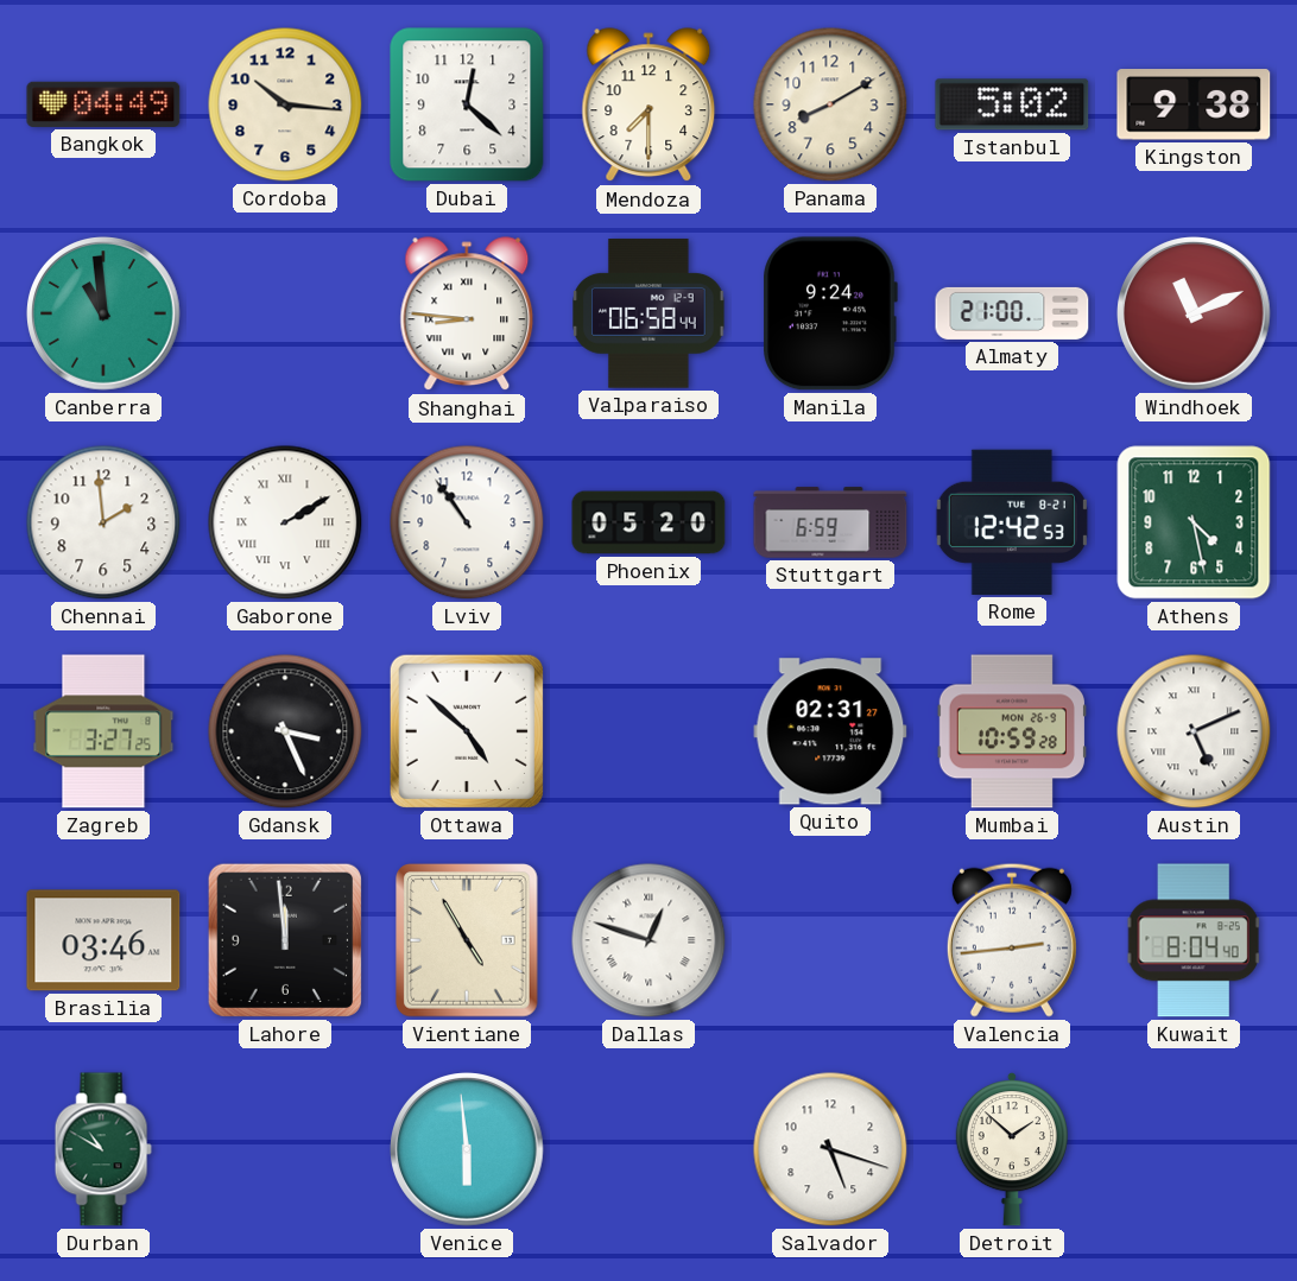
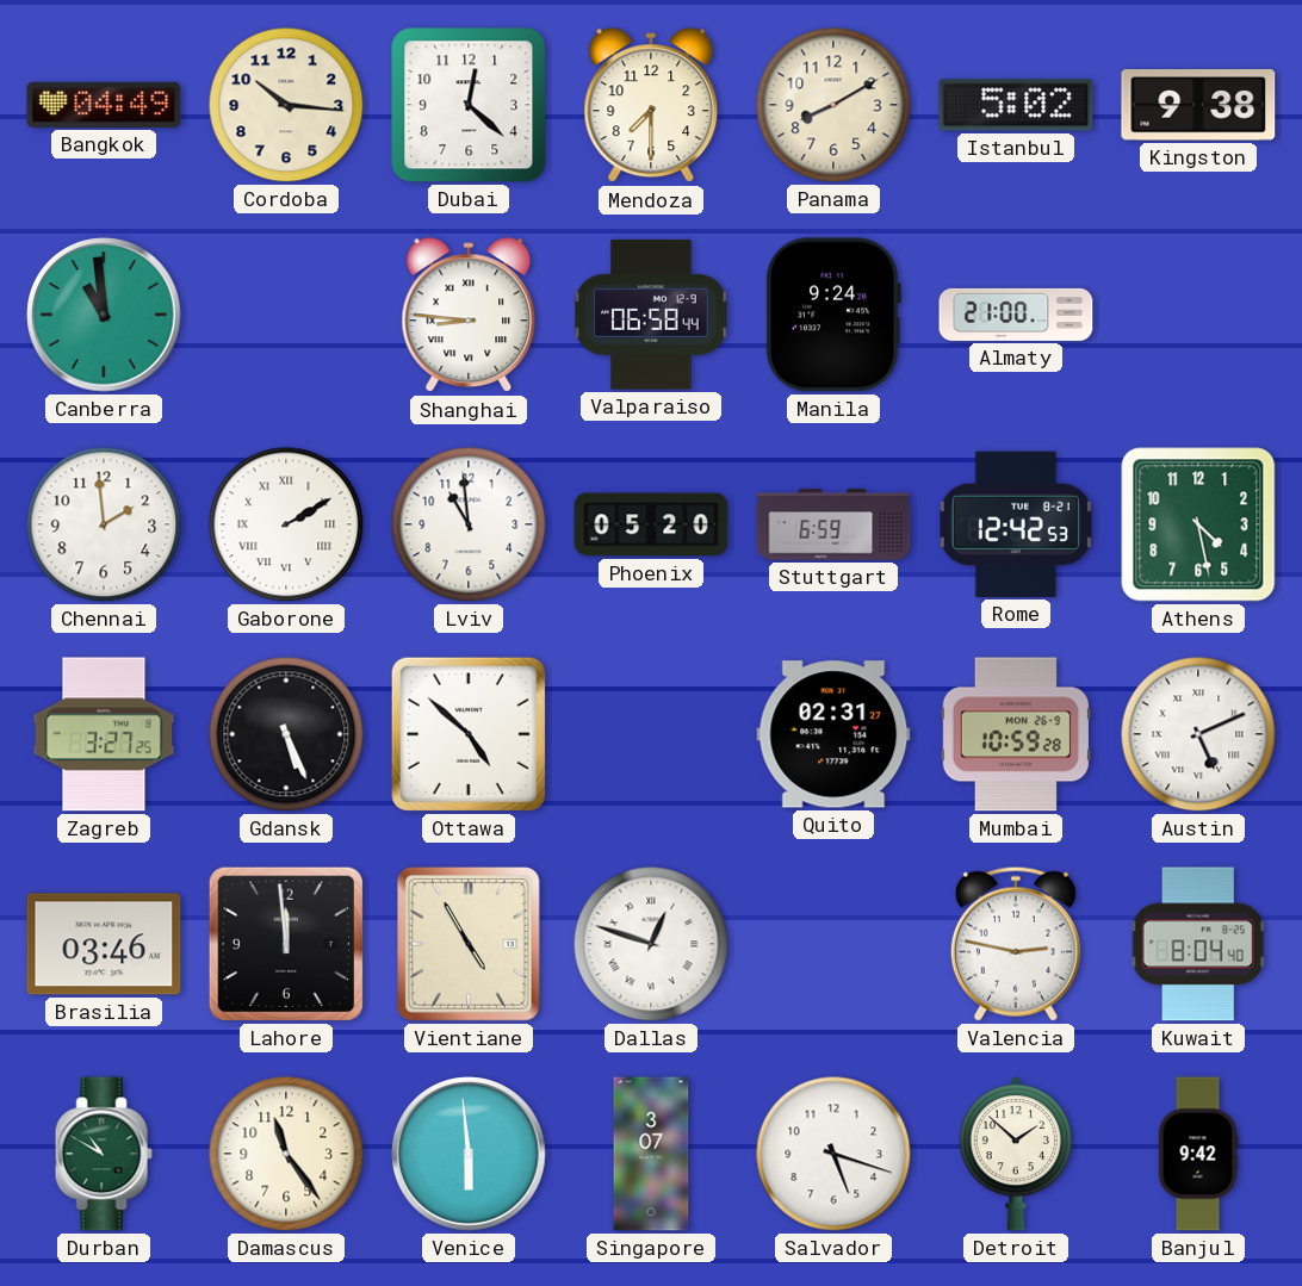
Windhoek: 11:11 -> none (1194, 313)
Lviv: 10:54 -> 10:59 (469, 524)
Gdansk: 3:26 -> 5:26 (286, 734)
Valencia: 2:44 -> 2:47 (1016, 944)
Damascus: none -> 11:24 (286, 1154)
Singapore: none -> 3:07 (651, 1154)
Banjul: none -> 9:42 (1198, 1154)
